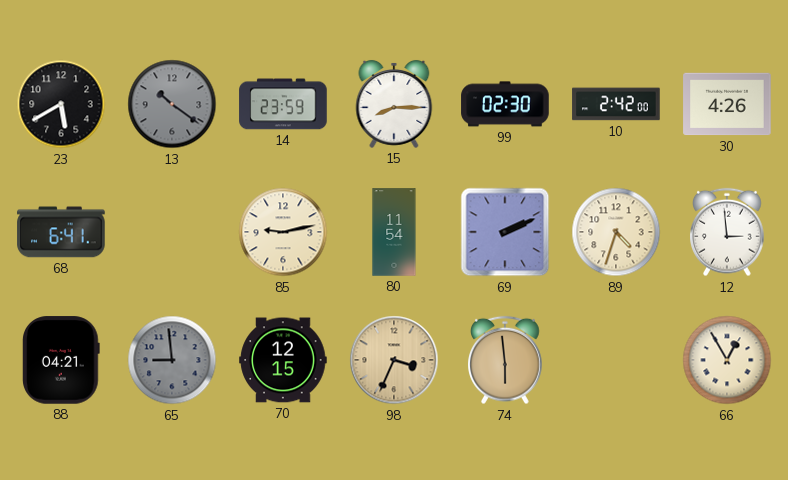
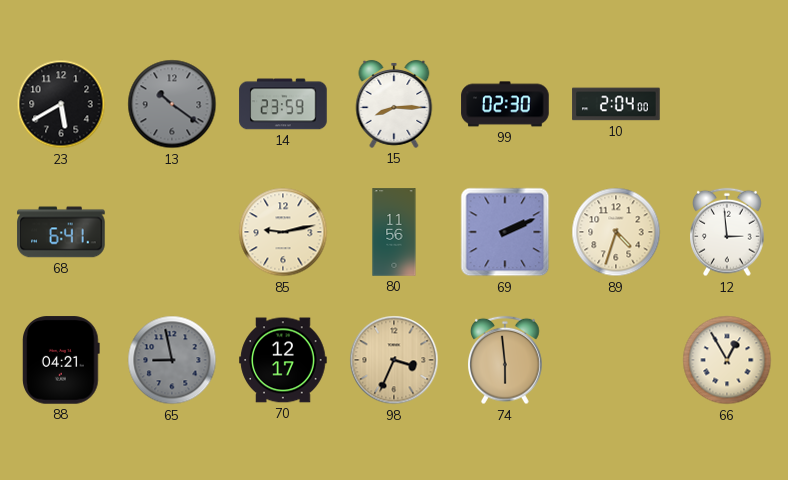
10: 2:42 -> 2:04 (616, 104)
30: 4:26 -> none (727, 104)
80: 11:54 -> 11:56 (394, 232)
65: 8:59 -> 8:58 (172, 360)
70: 12:15 -> 12:17 (283, 360)
